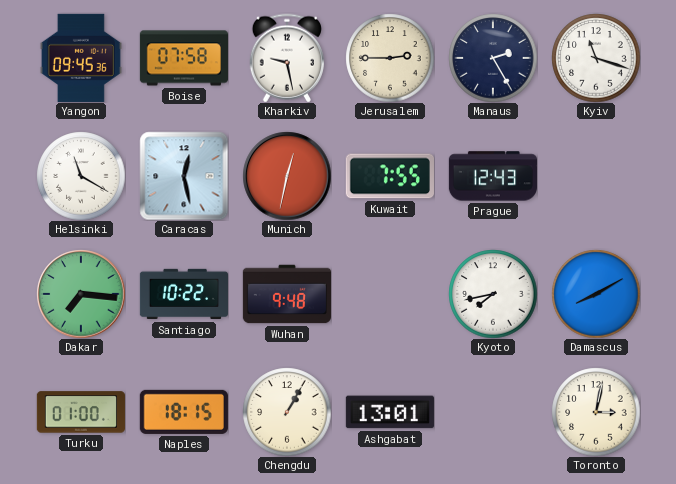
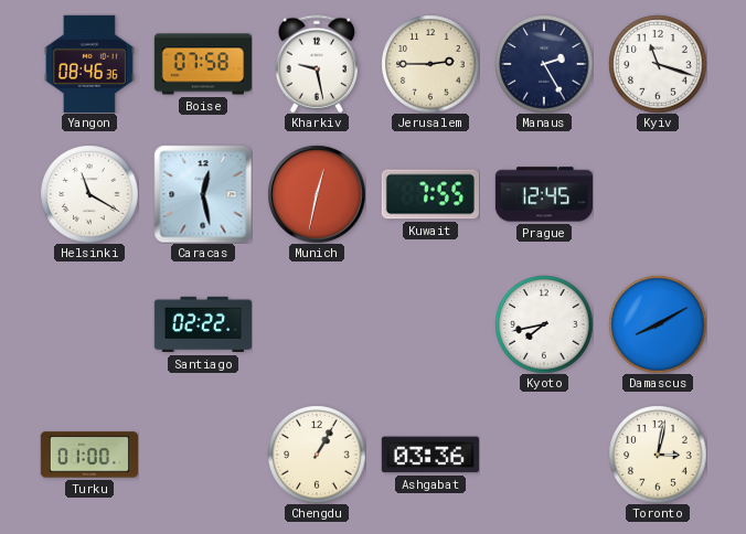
Yangon: 09:45 -> 08:46 (89, 64)
Prague: 12:43 -> 12:45 (543, 194)
Dakar: 7:16 -> none (81, 294)
Santiago: 10:22 -> 02:22 (202, 324)
Wuhan: 9:48 -> none (286, 294)
Naples: 18:15 -> none (184, 412)
Ashgabat: 13:01 -> 03:36 (430, 455)
